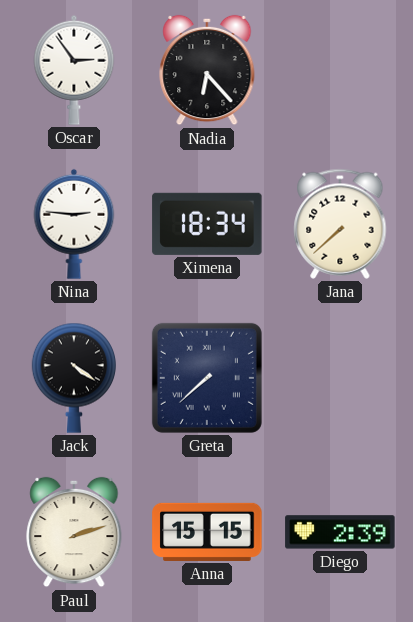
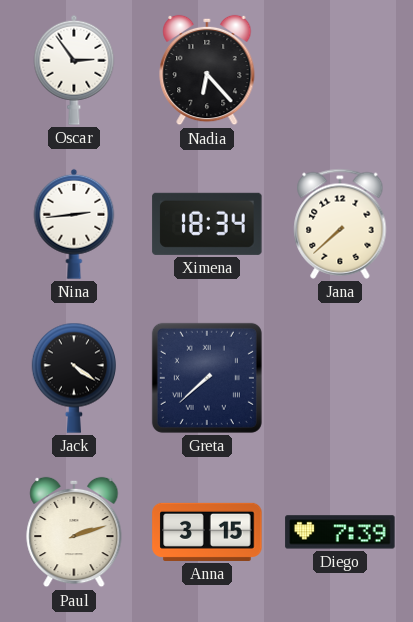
Nina: 2:46 -> 2:44 (74, 224)
Anna: 15:15 -> 3:15 (207, 532)
Diego: 2:39 -> 7:39 (340, 532)
